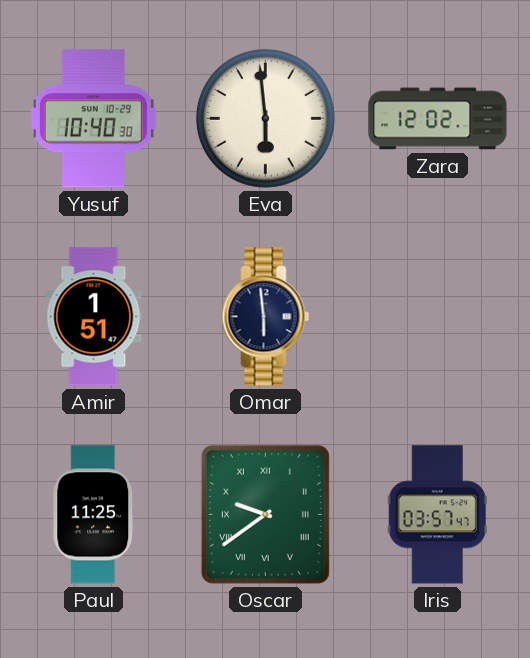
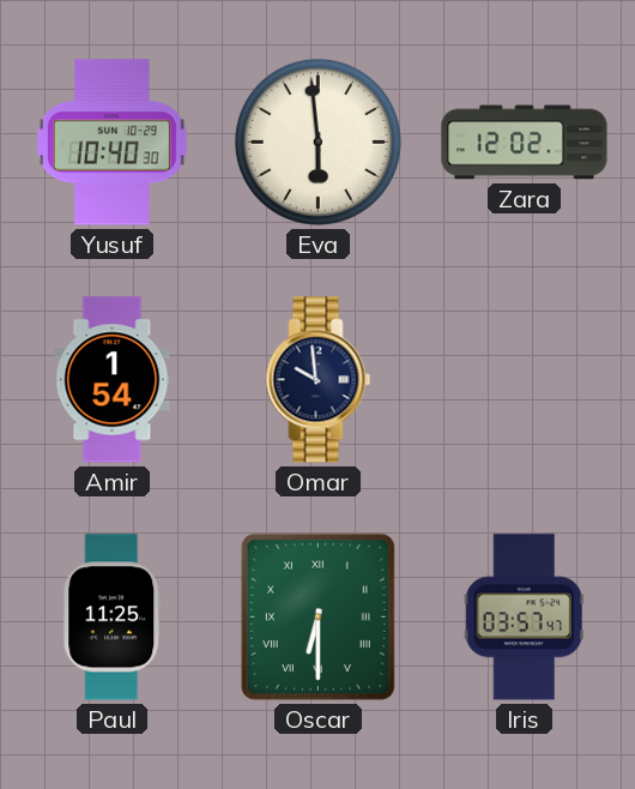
Amir: 1:51 -> 1:54 (113, 380)
Omar: 5:59 -> 9:59 (319, 380)
Oscar: 9:39 -> 6:30 (317, 616)
